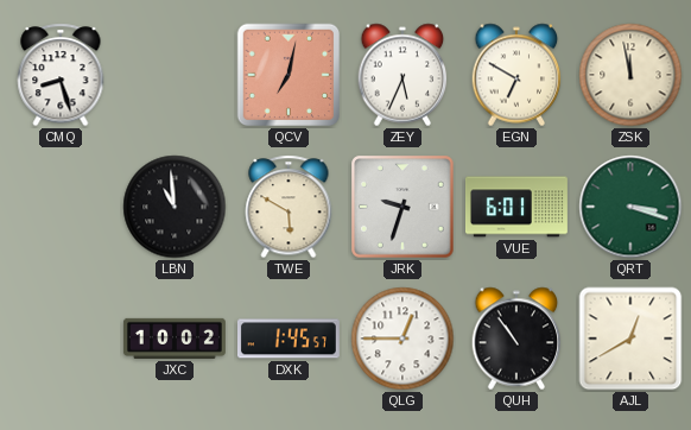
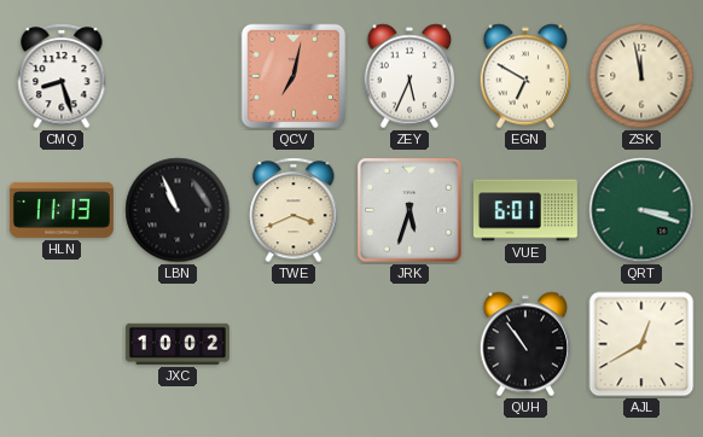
HLN: none -> 11:13 (62, 210)
LBN: 10:59 -> 10:56 (178, 210)
TWE: 5:50 -> 3:41 (294, 210)
JRK: 9:33 -> 5:33 (409, 210)
DXK: 1:45 -> none (289, 339)
QLG: 12:45 -> none (402, 339)
